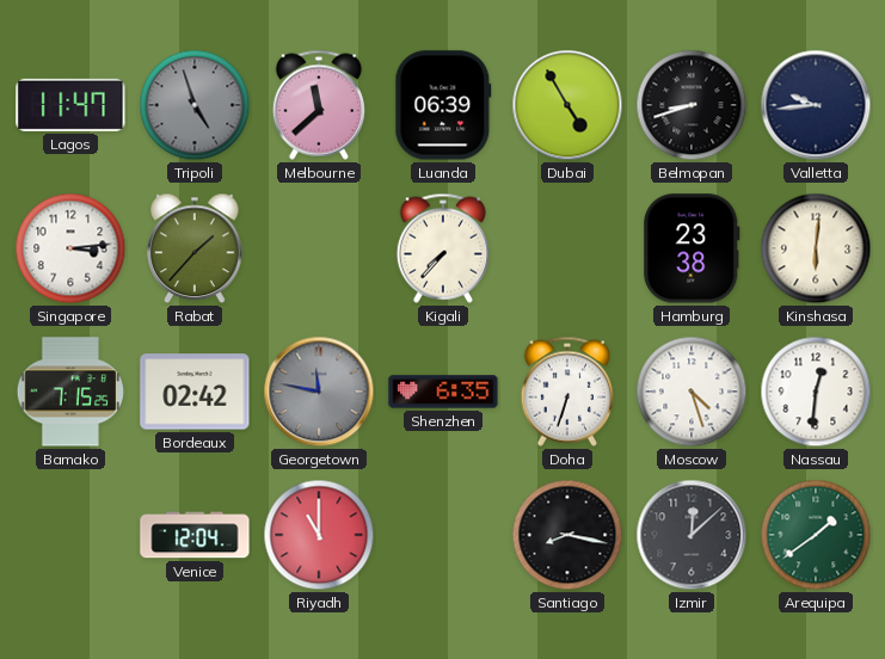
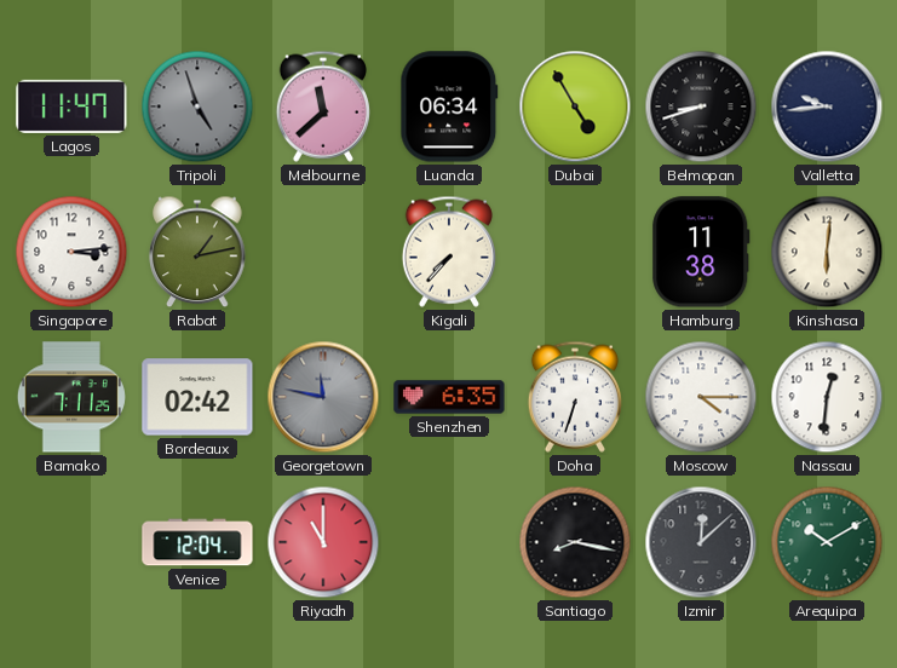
Luanda: 06:39 -> 06:34 (449, 106)
Rabat: 1:37 -> 1:13 (197, 252)
Hamburg: 23:38 -> 11:38 (701, 252)
Bamako: 7:15 -> 7:11 (71, 397)
Moscow: 4:27 -> 4:15 (701, 397)
Arequipa: 1:39 -> 10:10 (827, 542)
